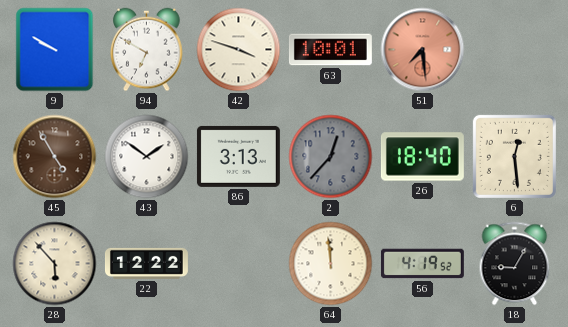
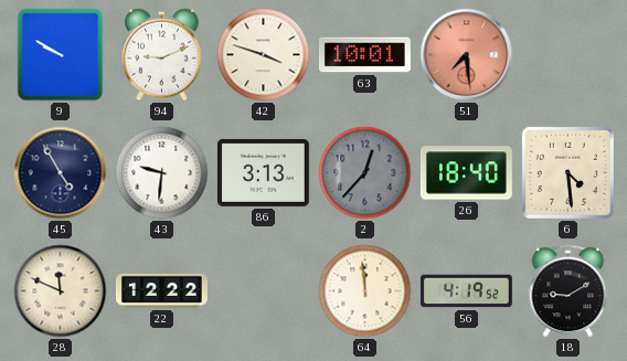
94: 6:50 -> 9:11 (162, 55)
45 dial: brown -> navy (61, 173)
43: 1:51 -> 9:31 (162, 173)
6: 12:29 -> 4:29 (567, 172)
28: 5:53 -> 11:49 (61, 291)
18: 9:05 -> 9:10 (568, 291)
